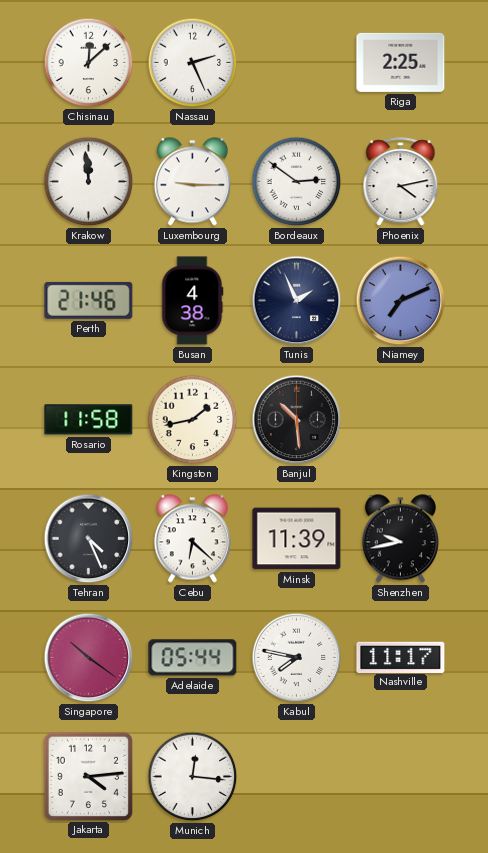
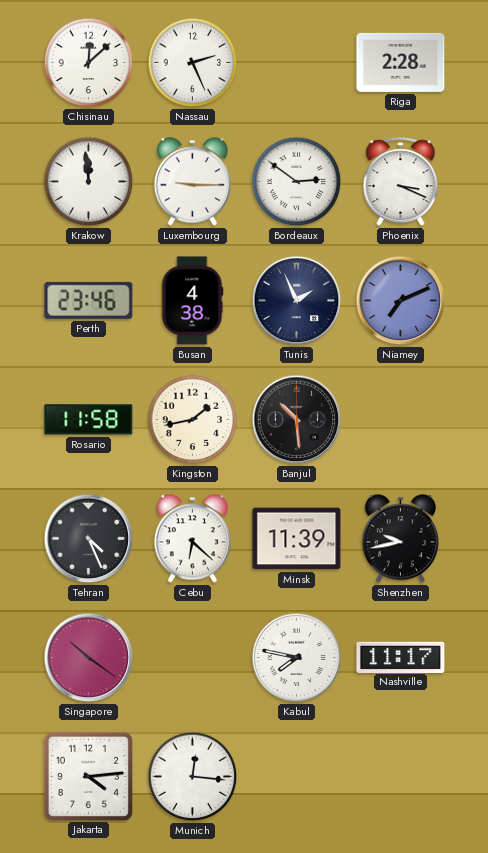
Riga: 2:25 -> 2:28 (401, 62)
Phoenix: 4:13 -> 3:19 (401, 182)
Perth: 21:46 -> 23:46 (89, 300)
Adelaide: 05:44 -> none (193, 658)
